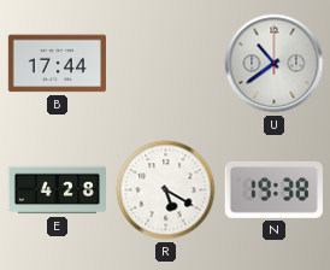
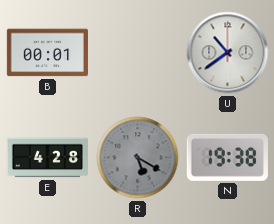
B: 17:44 -> 00:01 (47, 53)
R dial: white -> grey (138, 158)
